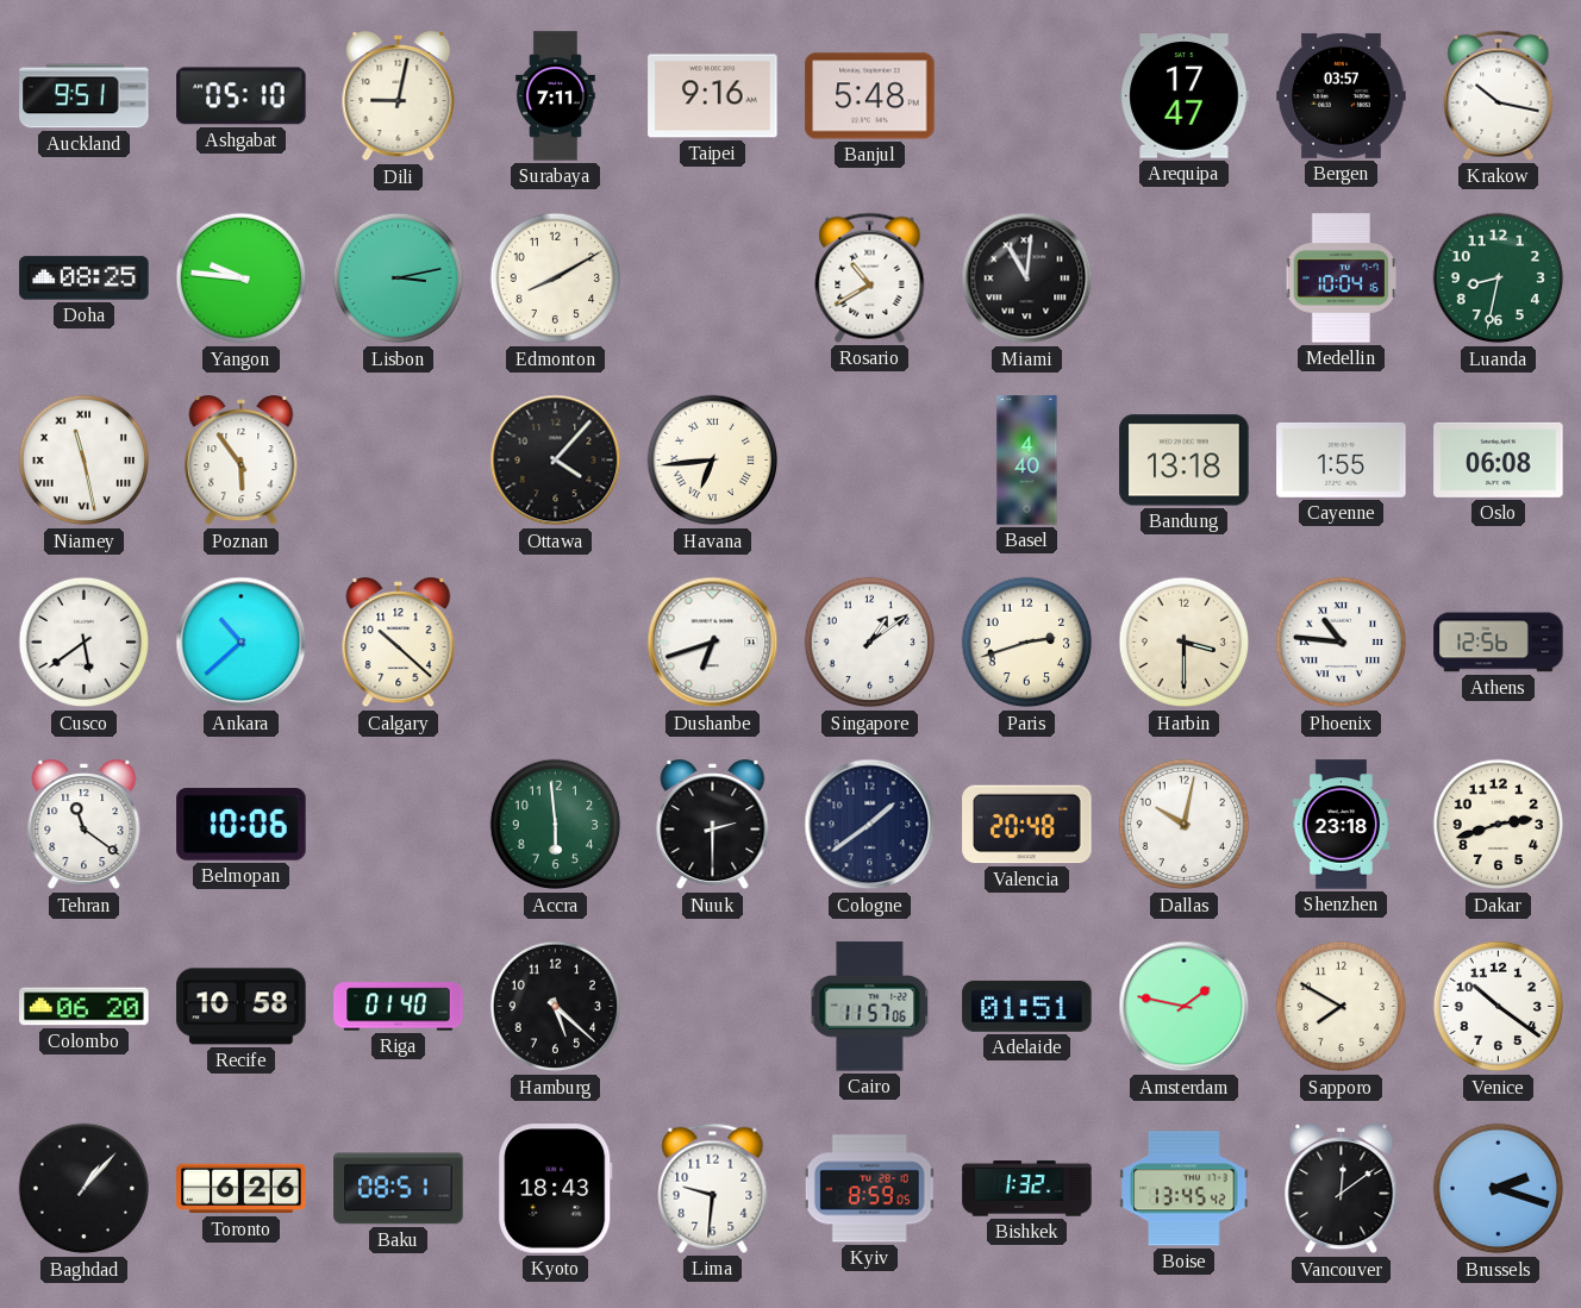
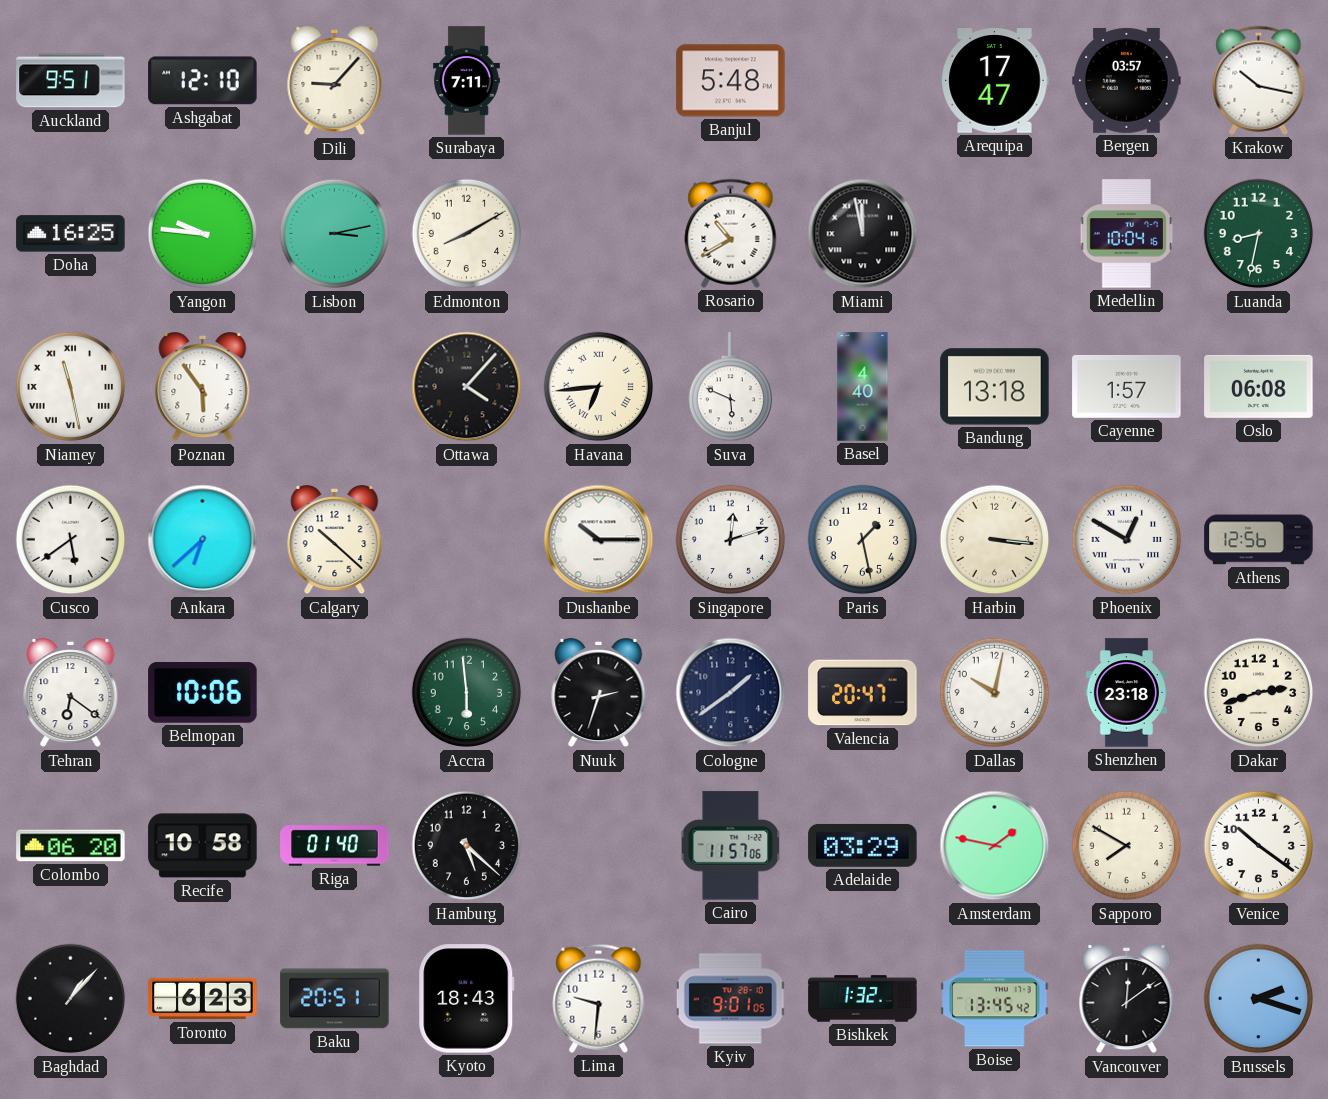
Ashgabat: 05:10 -> 12:10 (203, 81)
Dili: 9:02 -> 9:07 (335, 82)
Taipei: 9:16 -> none (713, 96)
Doha: 08:25 -> 16:25 (71, 234)
Miami: 11:01 -> 11:58 (863, 234)
Suva: none -> 5:49 (730, 387)
Cayenne: 1:55 -> 1:57 (1127, 386)
Ankara: 10:38 -> 6:38 (203, 540)
Dushanbe: 6:42 -> 10:15 (599, 540)
Singapore: 1:09 -> 12:12 (731, 540)
Paris: 2:42 -> 1:28 (863, 540)
Harbin: 3:30 -> 3:16 (995, 540)
Phoenix: 10:46 -> 12:50 (1127, 540)
Tehran: 11:21 -> 6:21 (71, 694)
Nuuk: 2:30 -> 2:33 (599, 694)
Valencia: 20:48 -> 20:47 (863, 693)
Adelaide: 01:51 -> 03:29 (863, 845)
Toronto: 6:26 -> 6:23 (203, 999)
Baku: 08:51 -> 20:51 (335, 999)
Kyiv: 8:59 -> 9:01 (731, 999)
